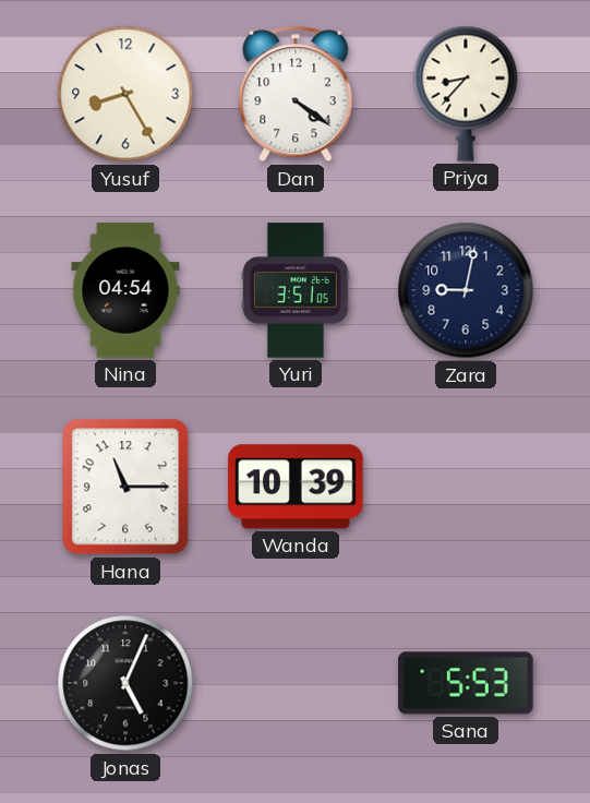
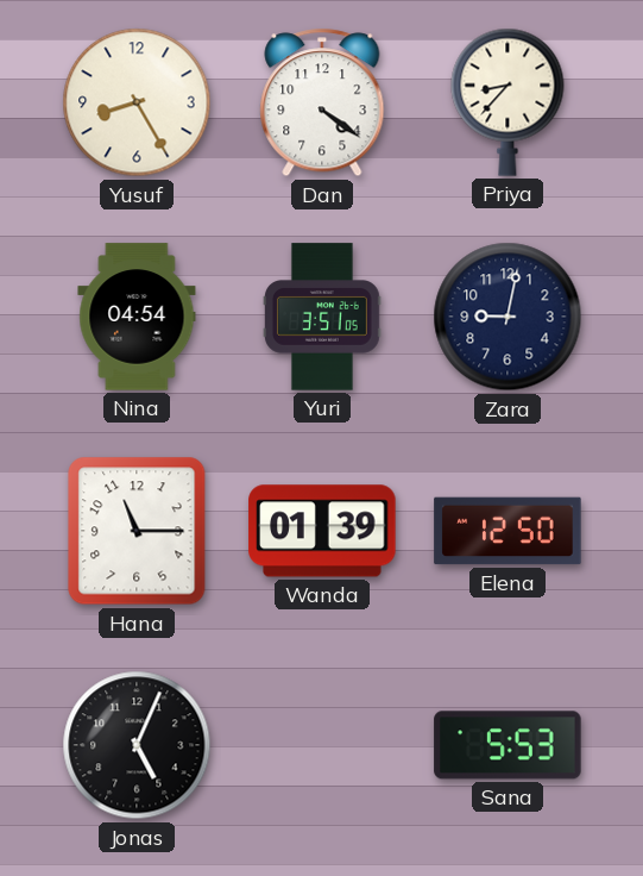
Wanda: 10:39 -> 01:39 (322, 531)
Elena: none -> 12:50 (508, 531)
